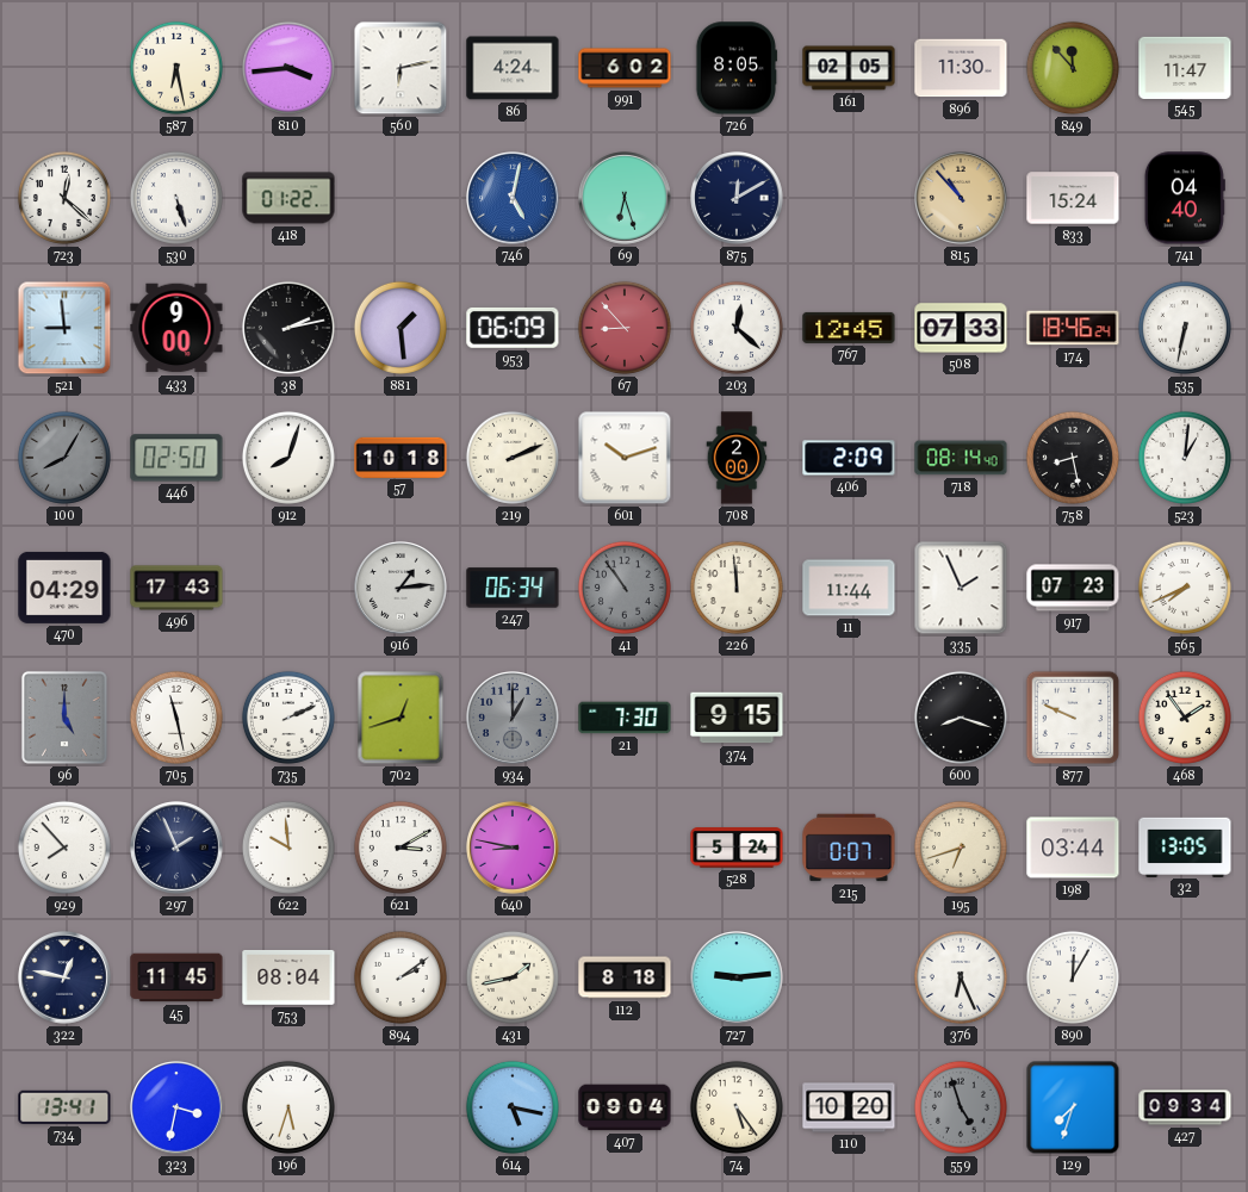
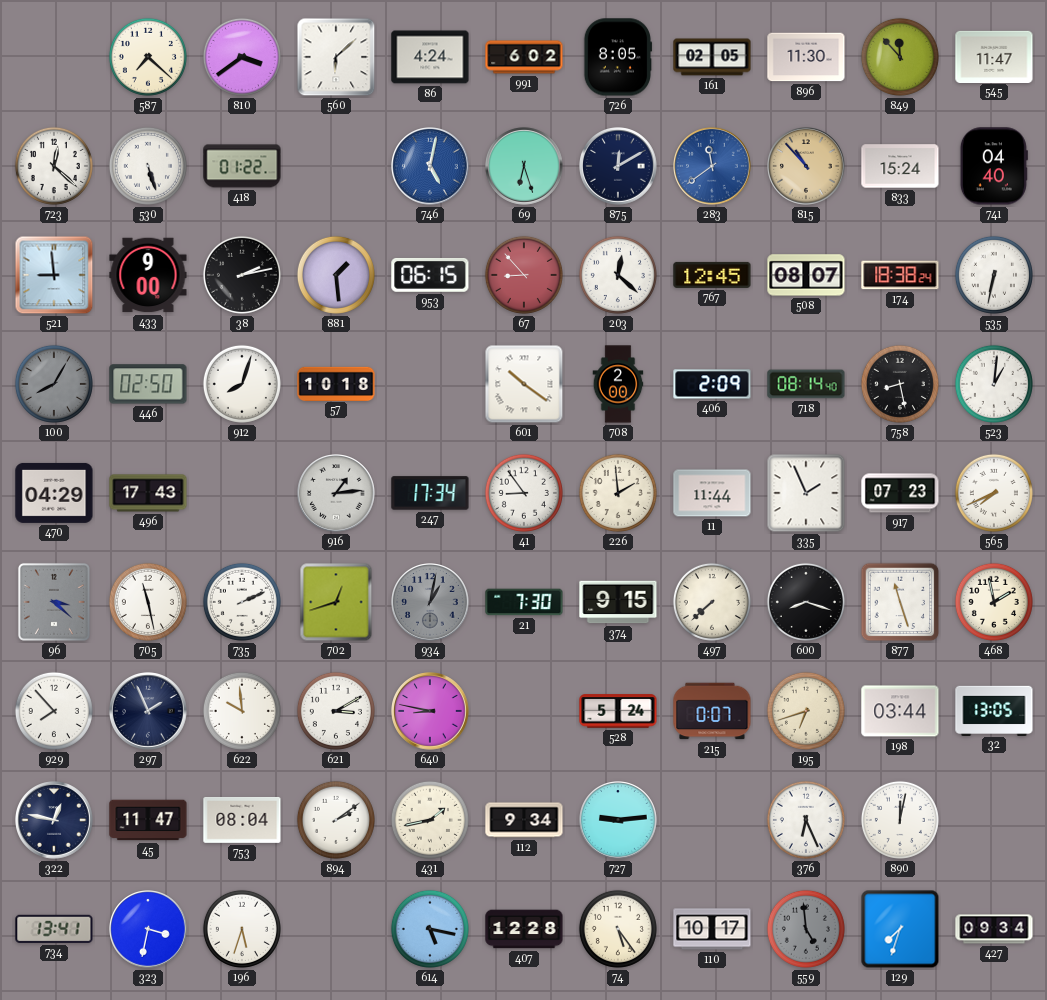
587: 6:28 -> 7:22 (148, 57)
810: 3:44 -> 3:39 (242, 57)
560: 6:13 -> 6:08 (336, 57)
283: none -> 11:39 (712, 166)
953: 06:09 -> 06:15 (430, 275)
508: 07:33 -> 08:07 (806, 275)
174: 18:46 -> 18:38 (900, 275)
219: 2:11 -> none (513, 458)
601: 10:12 -> 10:21 (524, 384)
247: 06:34 -> 17:34 (430, 493)
41: 10:54 -> 8:54 (524, 493)
41 dial: grey -> white (524, 493)
226: 11:59 -> 1:59 (618, 493)
96: 5:00 -> 3:22 (54, 602)
934: 1:00 -> 1:02 (430, 602)
497: none -> 7:38 (712, 602)
877: 9:49 -> 11:27 (900, 602)
468: 1:54 -> 1:58 (994, 602)
45: 11:45 -> 11:47 (148, 820)
112: 8:18 -> 9:34 (524, 820)
890: 12:05 -> 12:02 (900, 820)
407: 09:04 -> 12:28 (524, 929)
110: 10:20 -> 10:17 (712, 929)
559: 4:57 -> 4:59 (806, 929)
